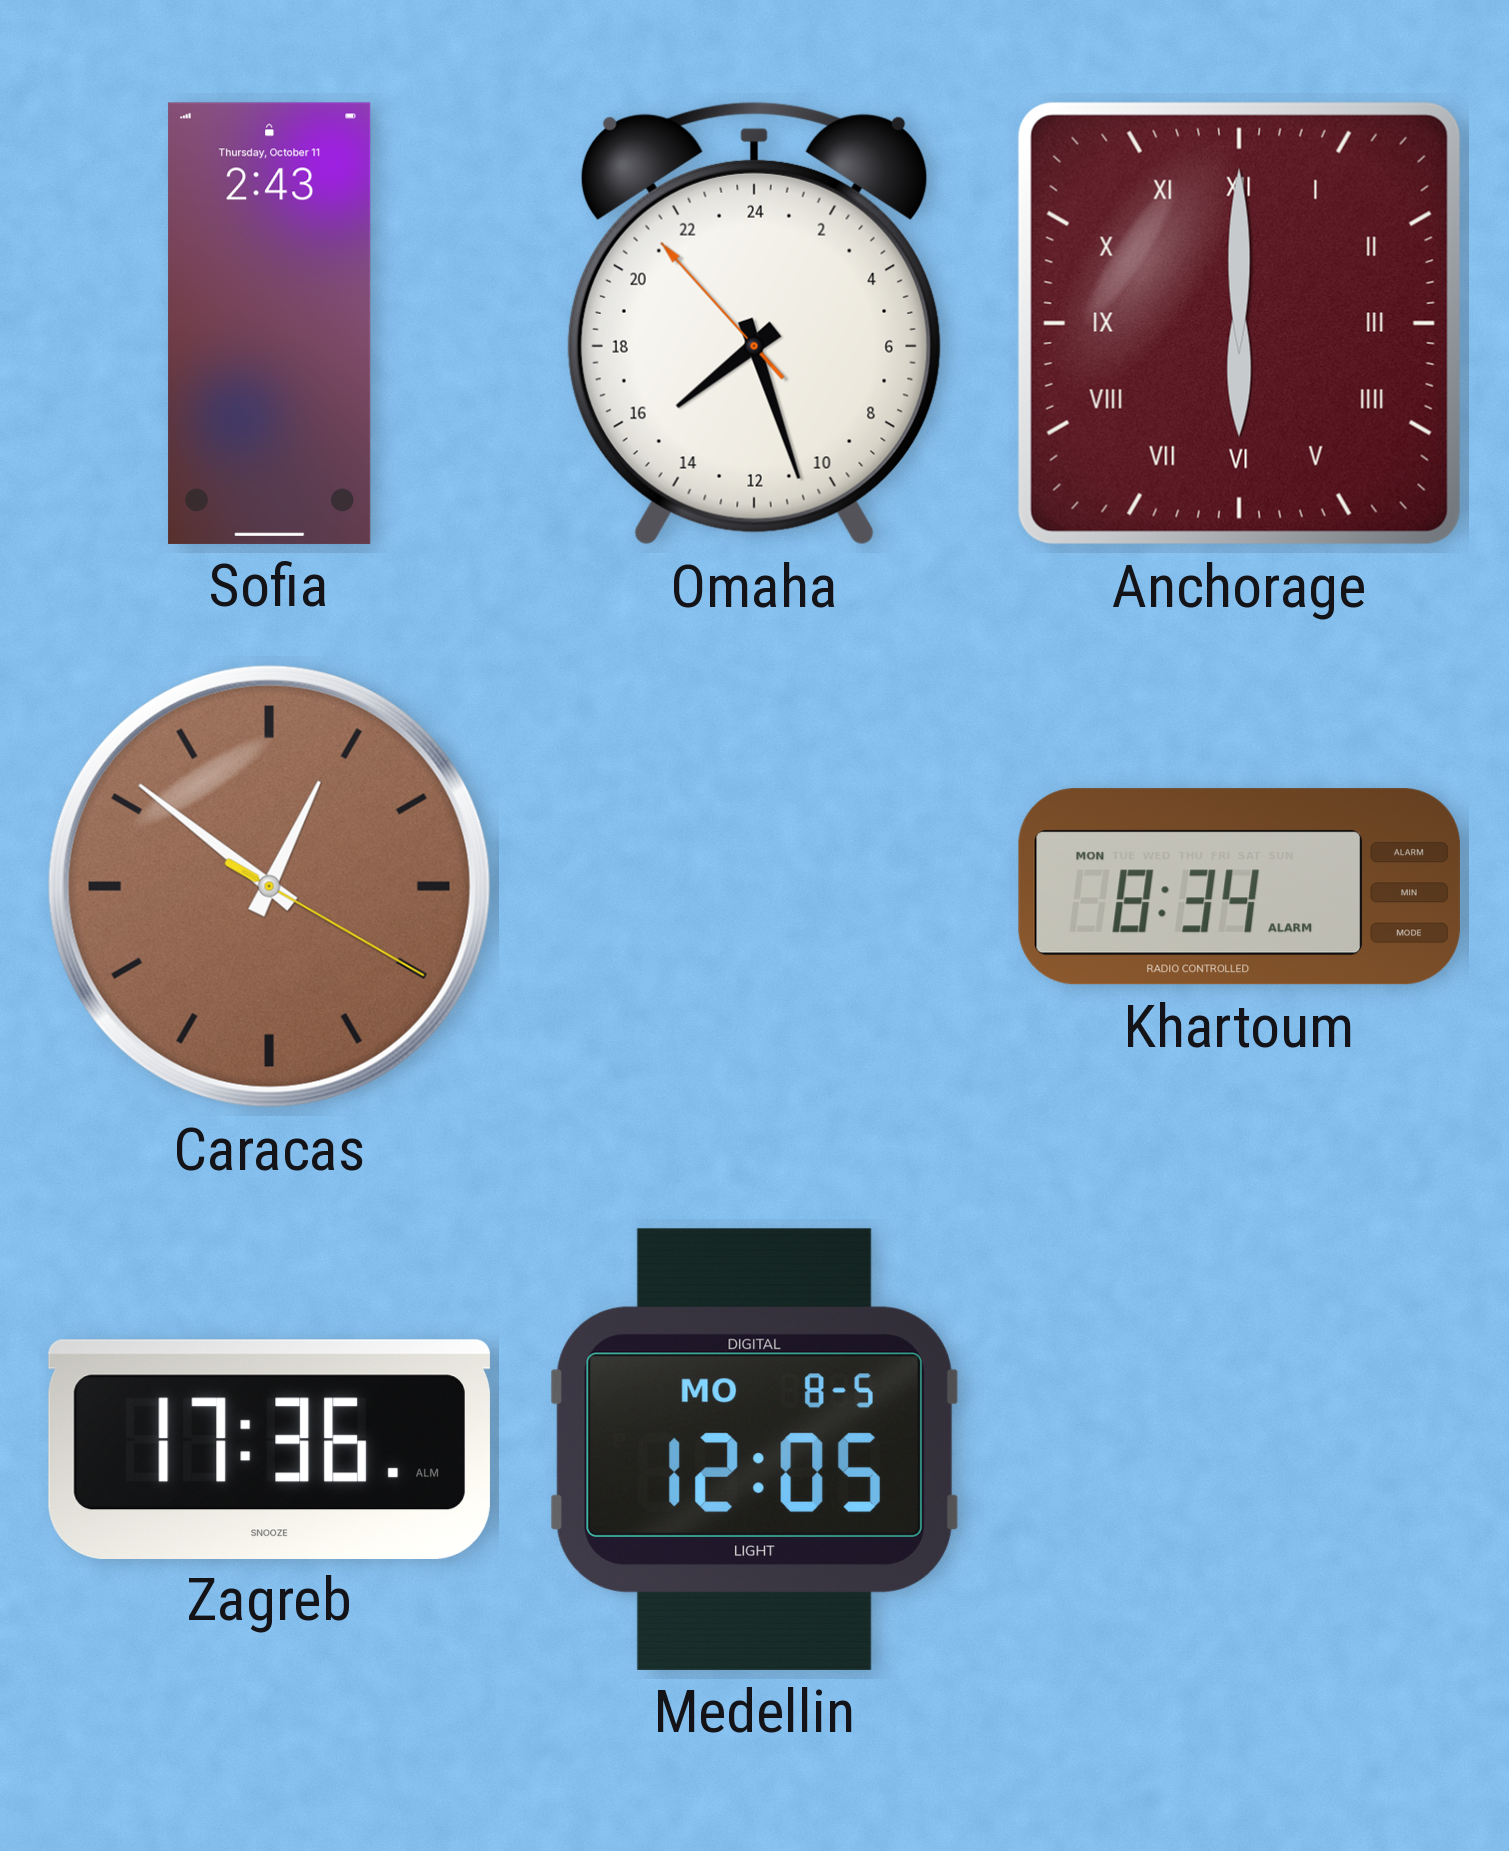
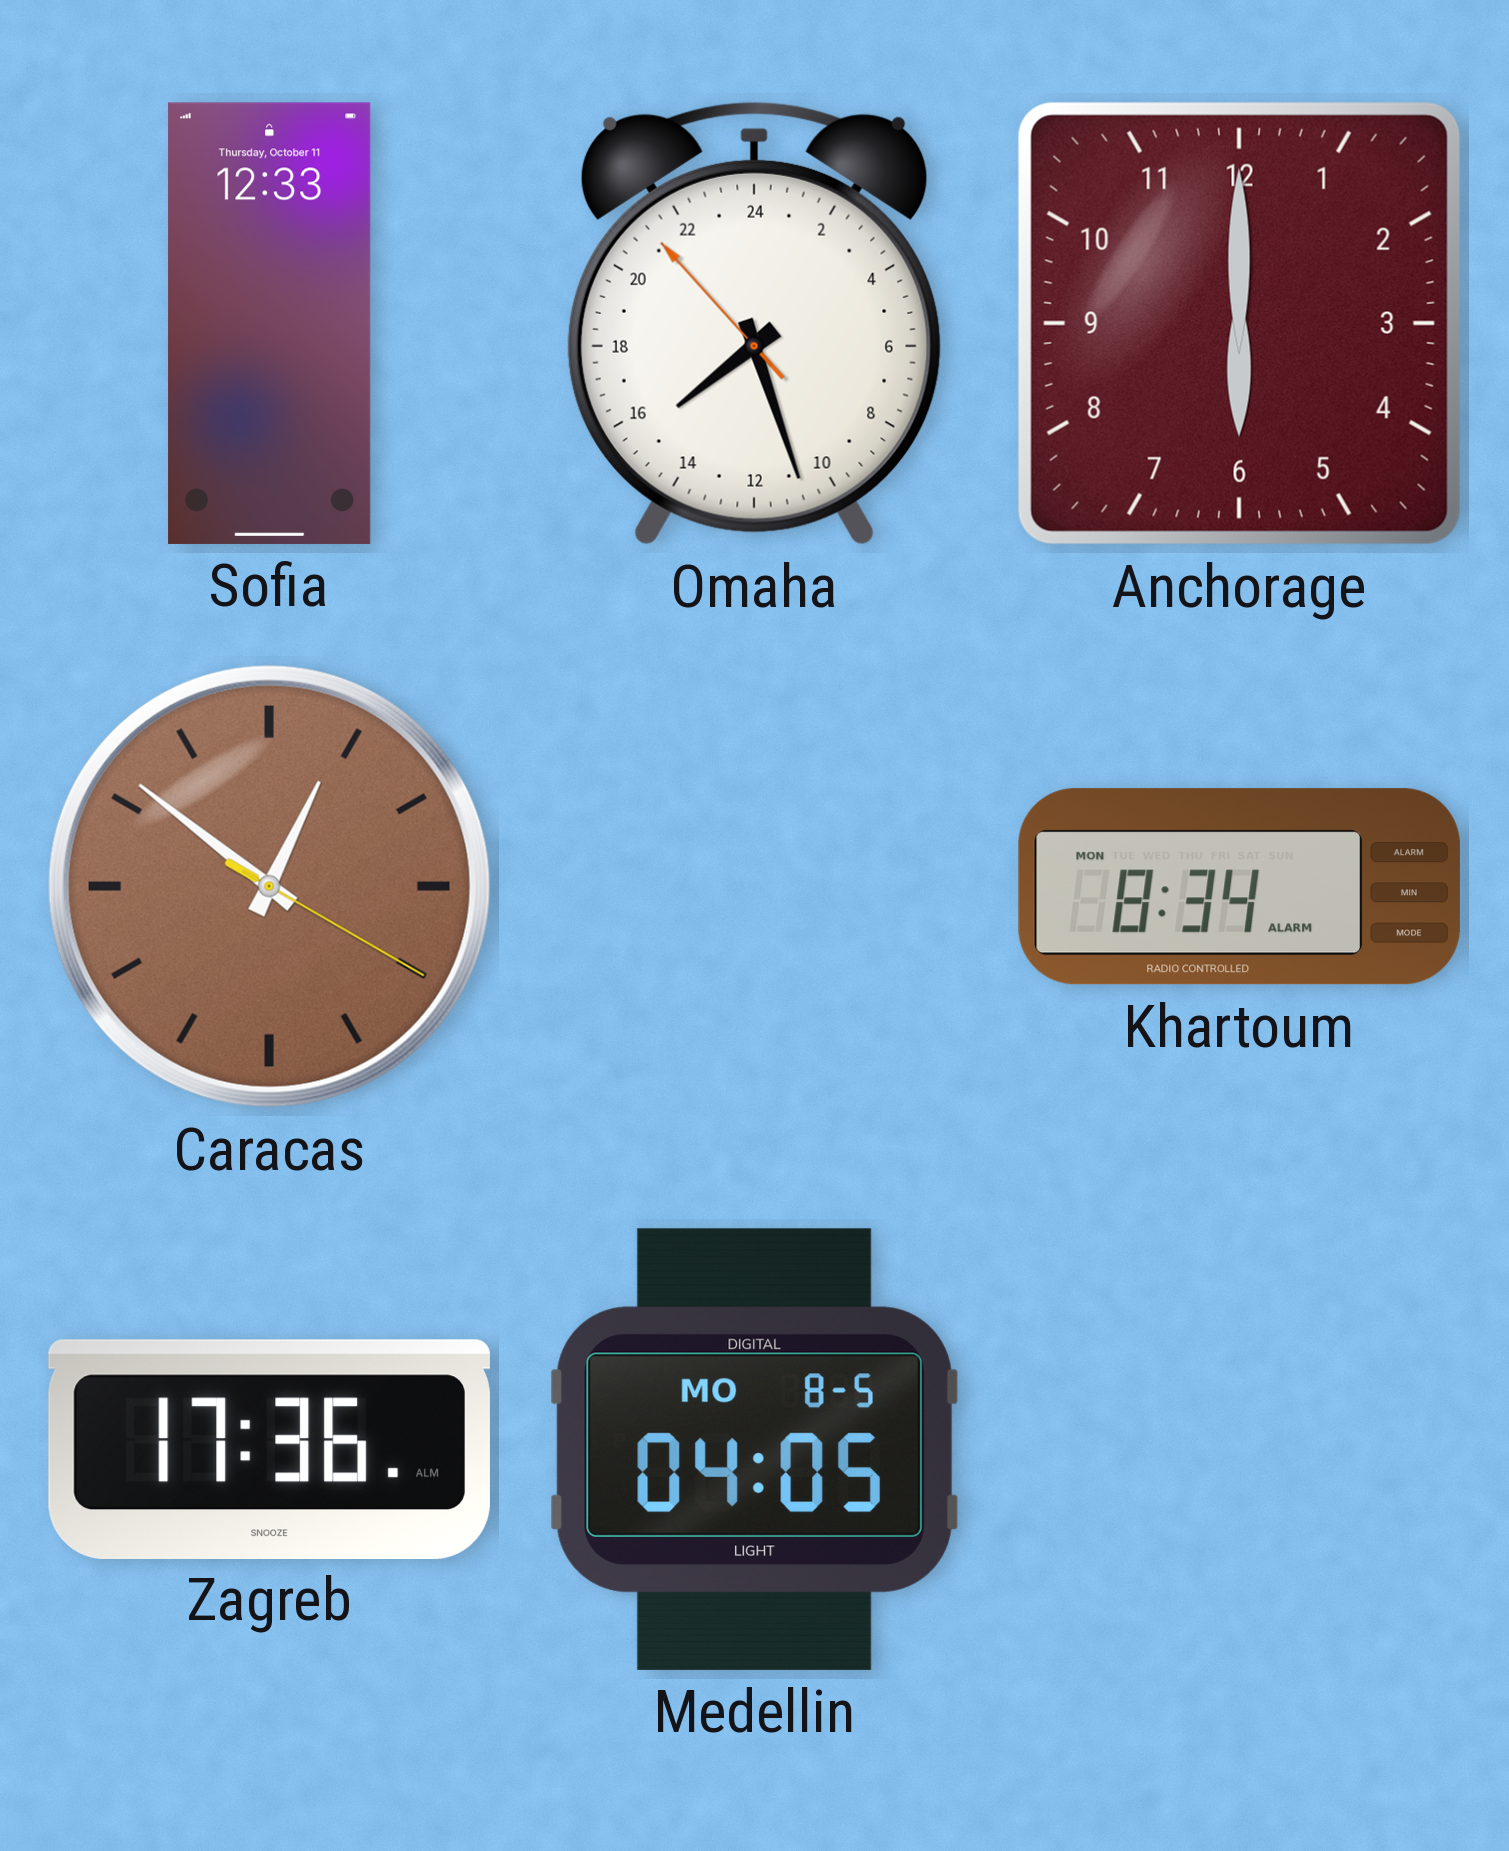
Sofia: 2:43 -> 12:33 (270, 323)
Anchorage numerals: Roman -> Arabic (1239, 323)
Medellin: 12:05 -> 04:05 (754, 1449)
